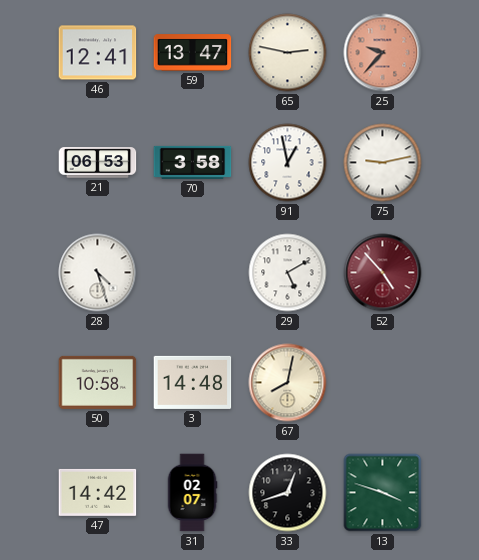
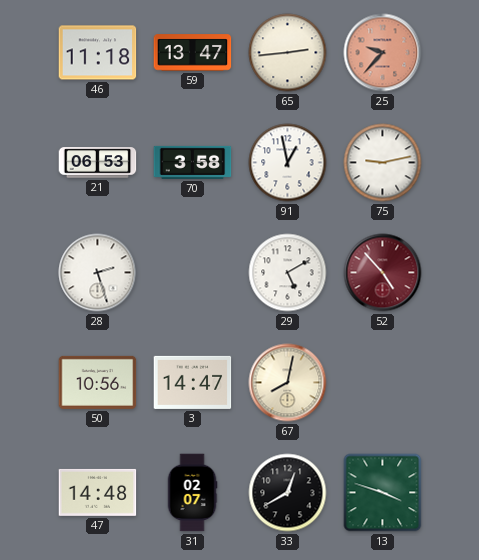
46: 12:41 -> 11:18 (98, 53)
65: 2:47 -> 2:44 (288, 53)
28: 4:27 -> 2:27 (98, 273)
50: 10:58 -> 10:56 (98, 382)
3: 14:48 -> 14:47 (193, 382)
47: 14:42 -> 14:48 (98, 492)
33: 12:42 -> 12:40 (288, 493)
